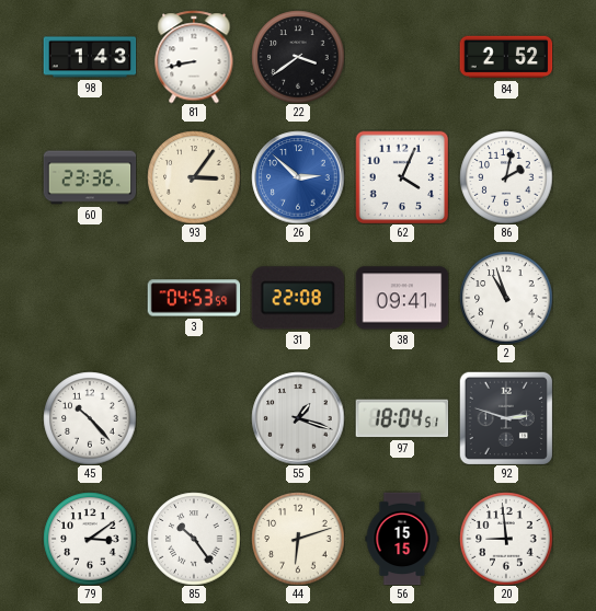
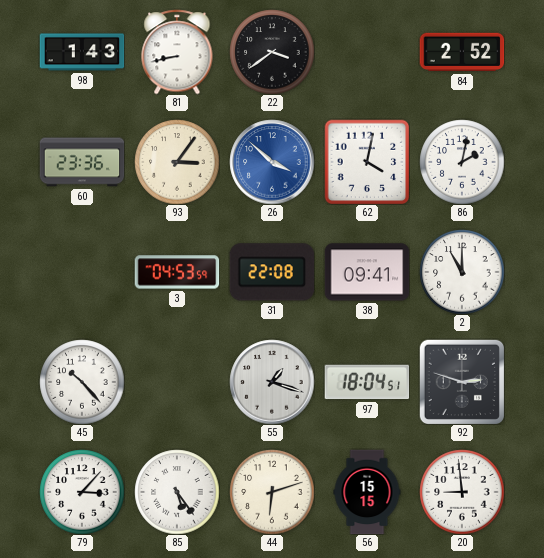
26: 2:52 -> 3:52 (272, 162)
62: 4:04 -> 4:02 (367, 162)
2: 10:57 -> 11:00 (462, 272)
79: 3:09 -> 3:07 (82, 492)
85: 10:24 -> 5:24 (177, 492)
